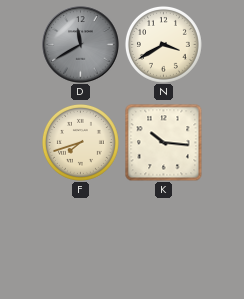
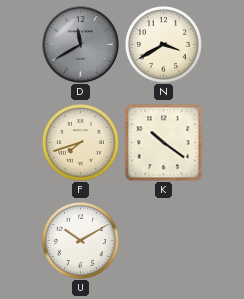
K: 10:16 -> 10:21 (163, 142)
U: none -> 10:10 (80, 240)
